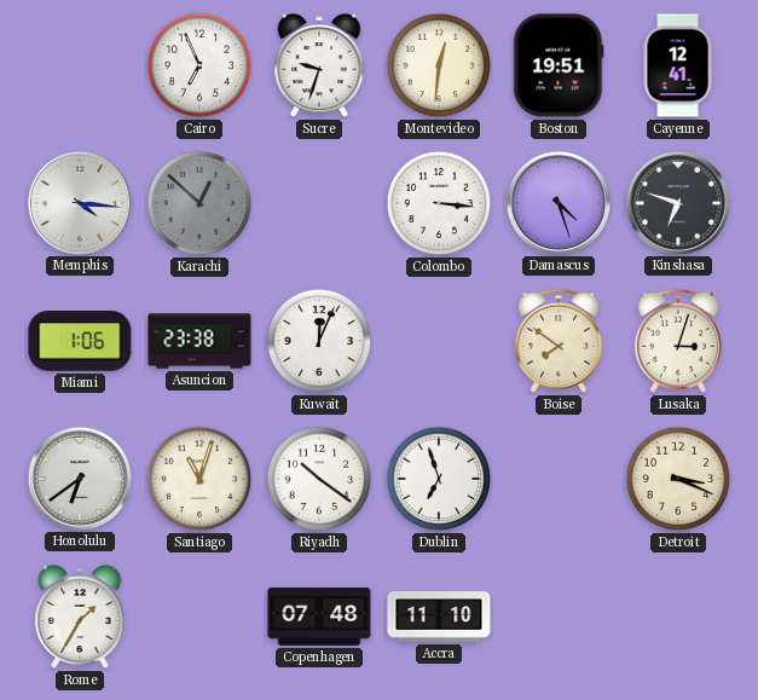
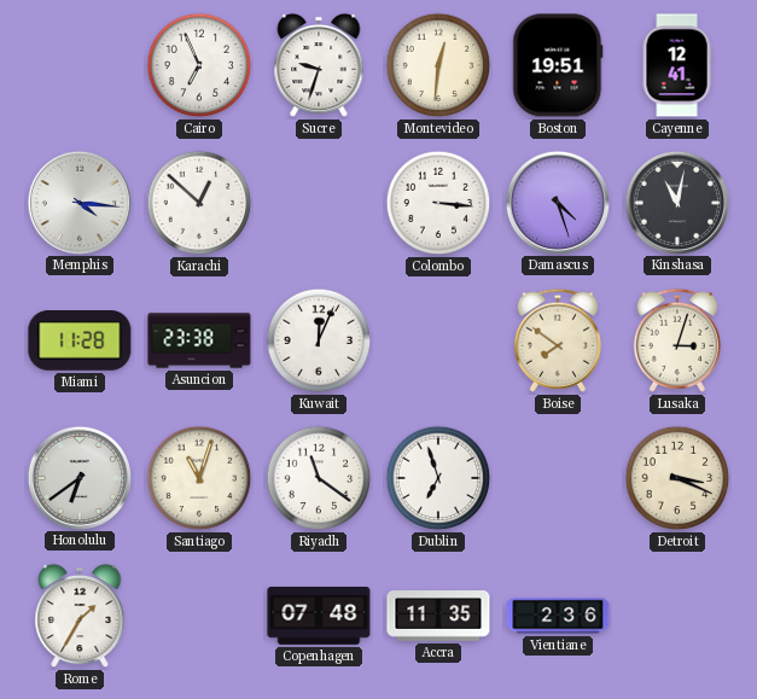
Karachi dial: grey -> white (199, 203)
Kinshasa: 6:48 -> 11:02 (676, 202)
Miami: 1:06 -> 11:28 (80, 342)
Riyadh: 10:21 -> 11:21 (319, 478)
Accra: 11:10 -> 11:35 (438, 617)
Vientiane: none -> 2:36 (558, 616)
